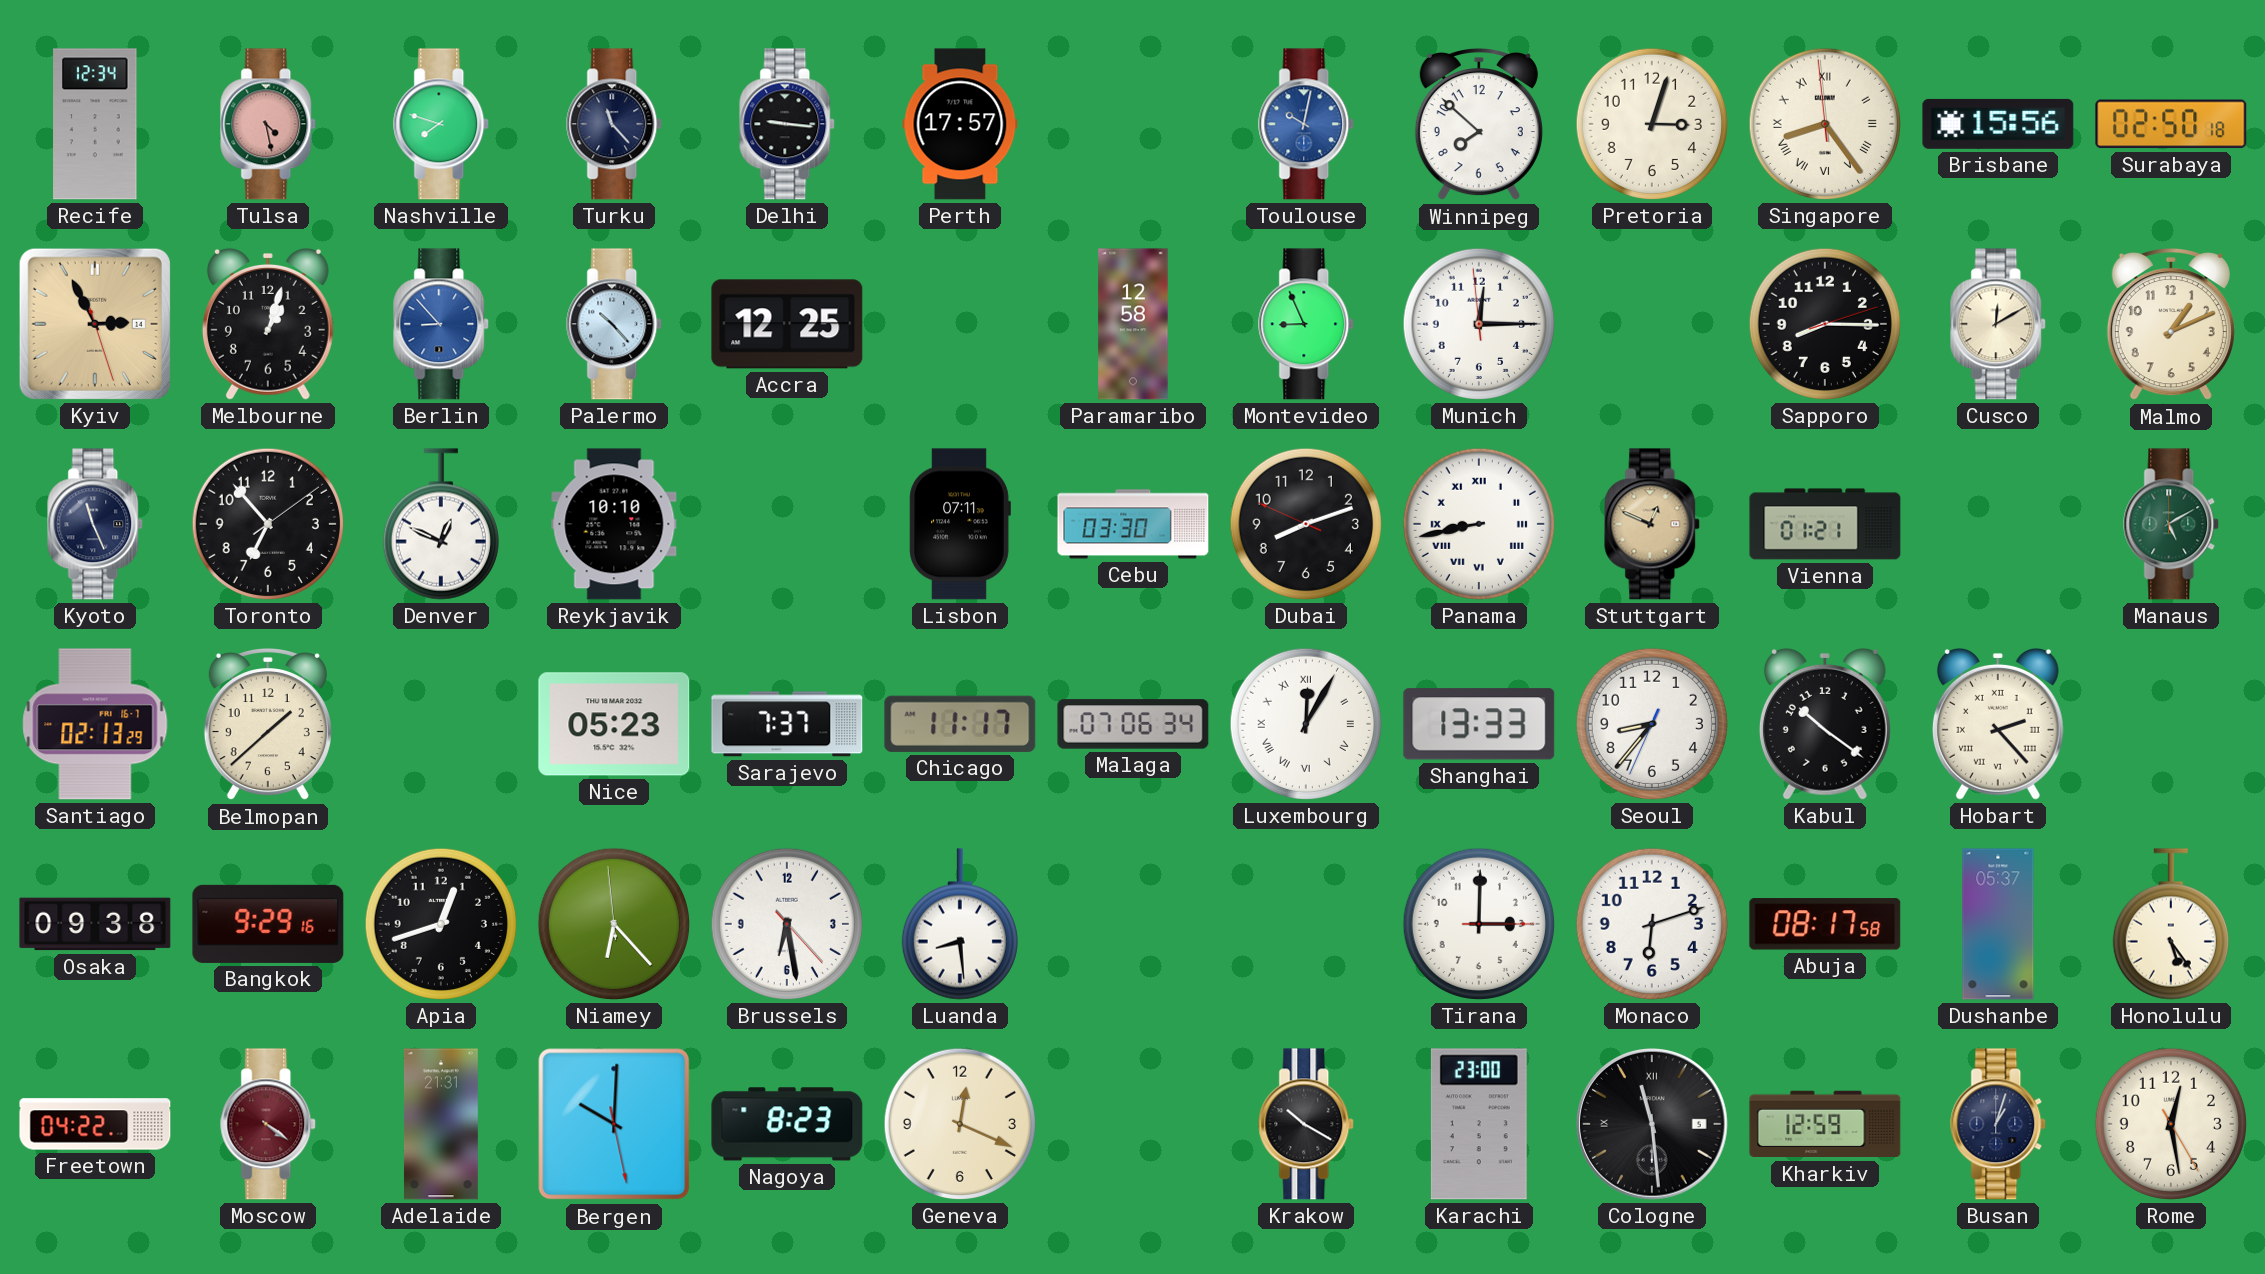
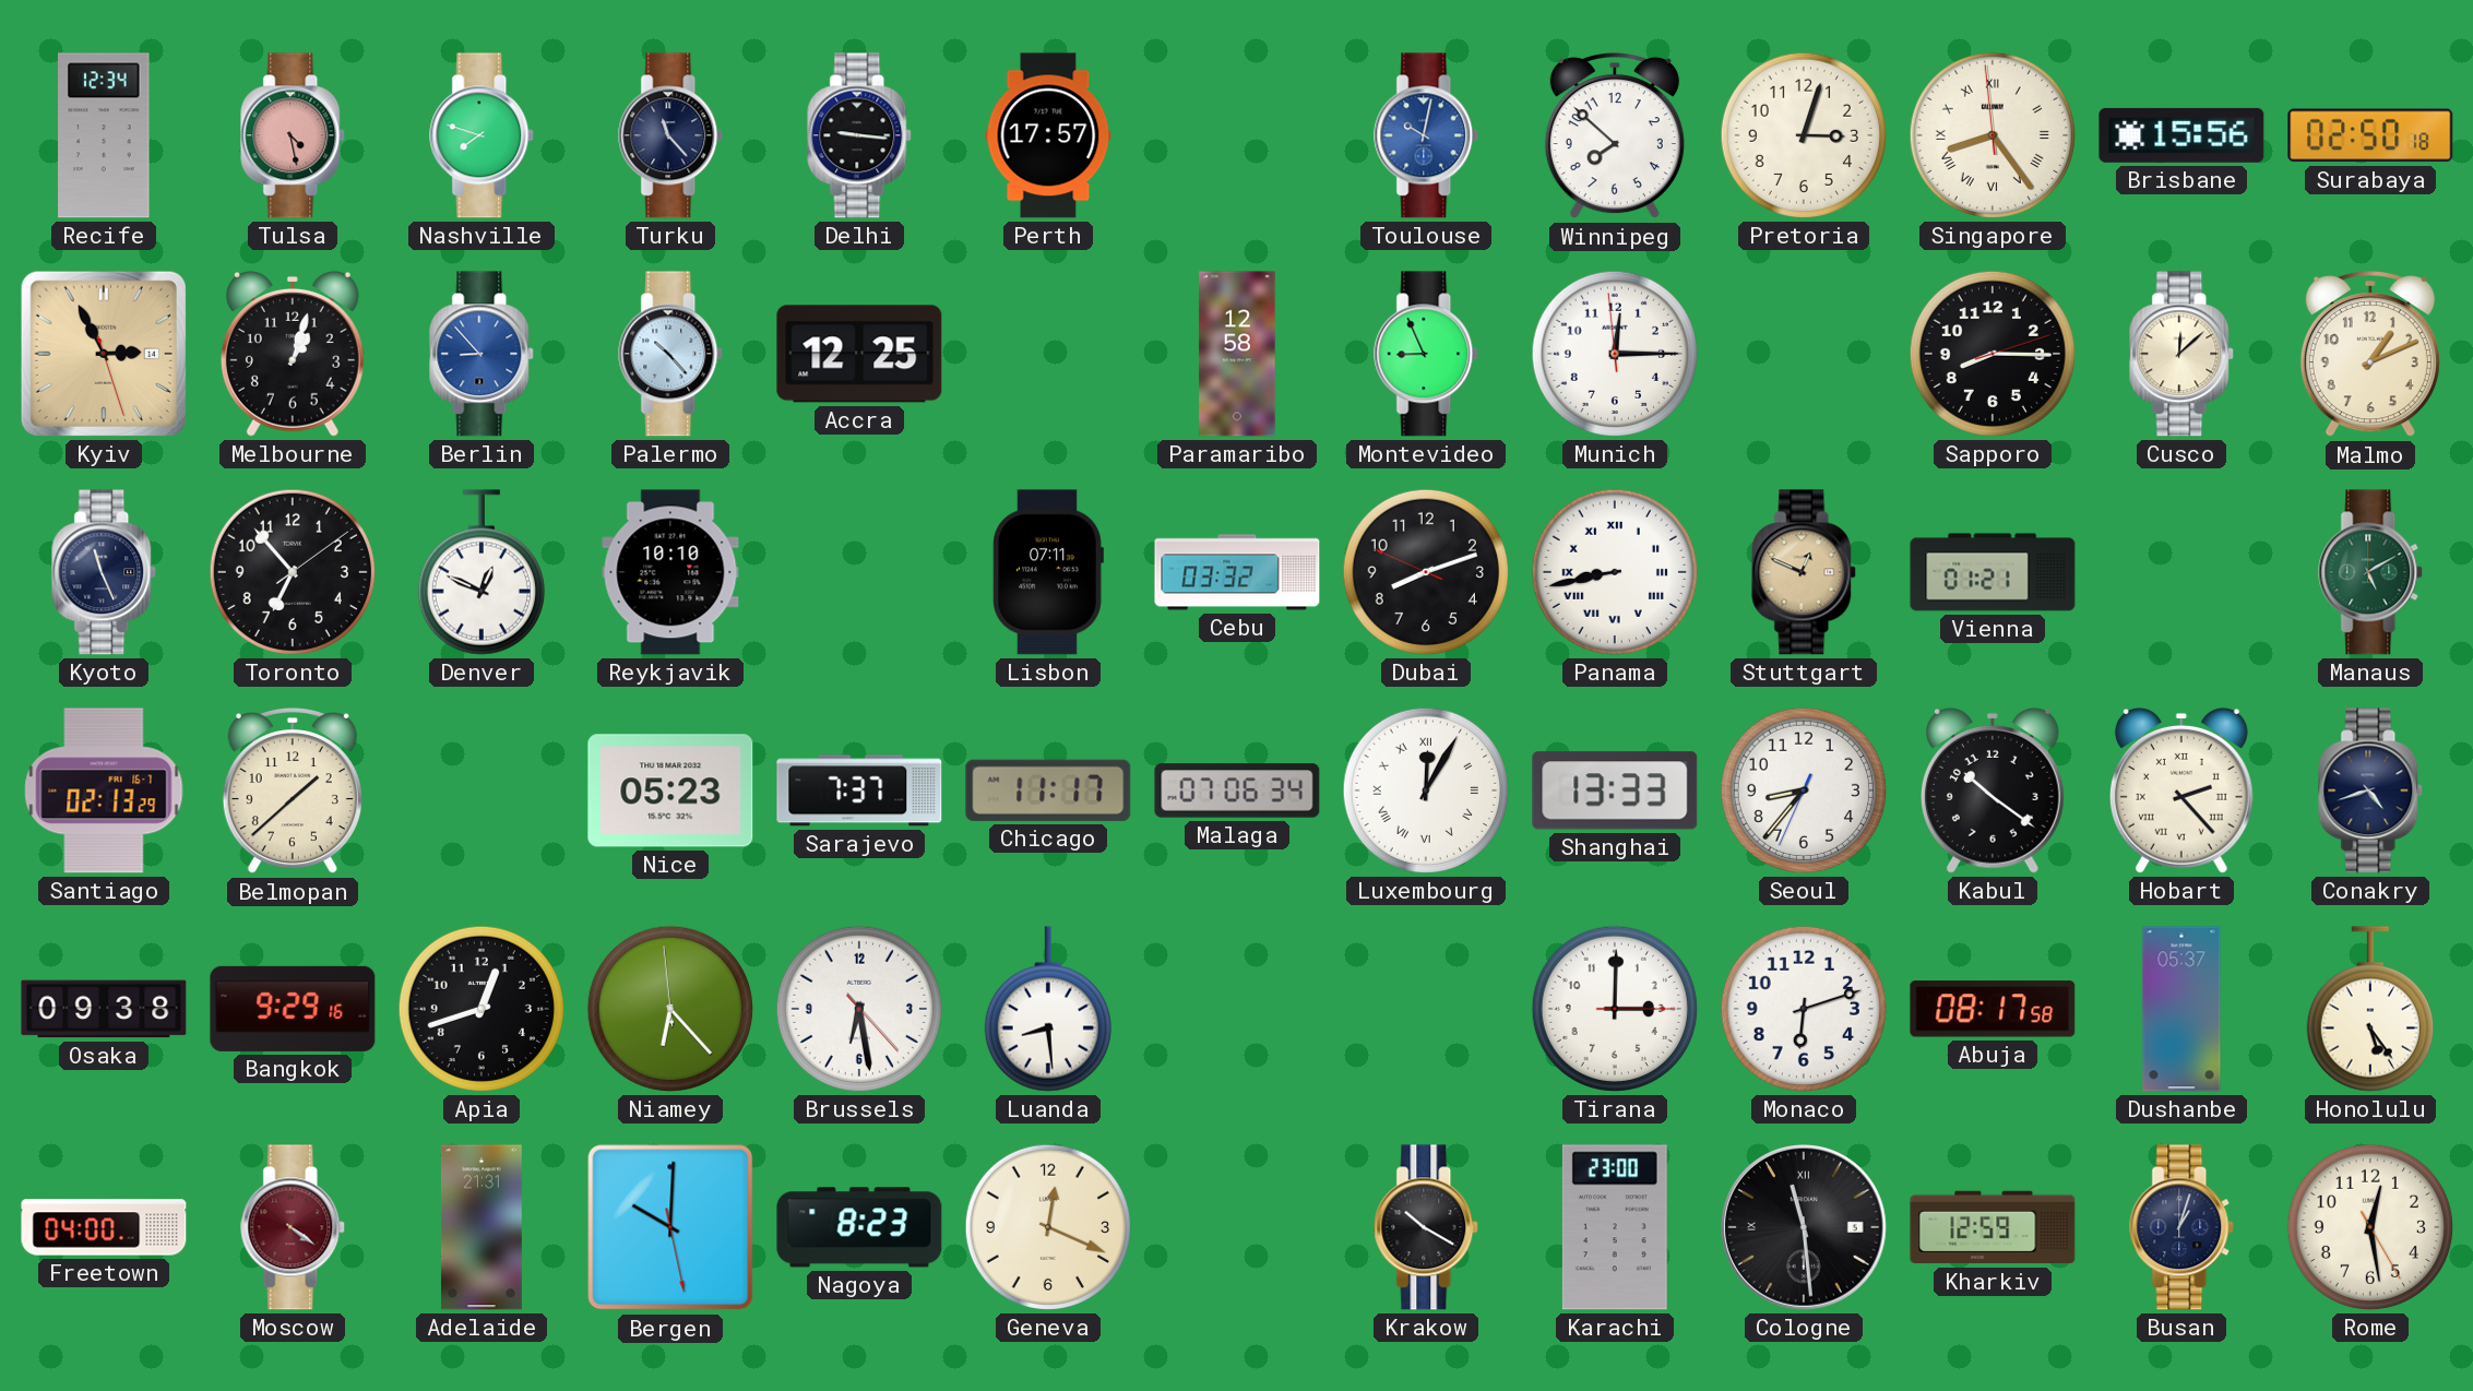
Cusco: 12:10 -> 12:08 (2183, 354)
Cebu: 03:30 -> 03:32 (1237, 572)
Conakry: none -> 4:42 (2371, 790)
Freetown: 04:22 -> 04:00 (104, 1227)
